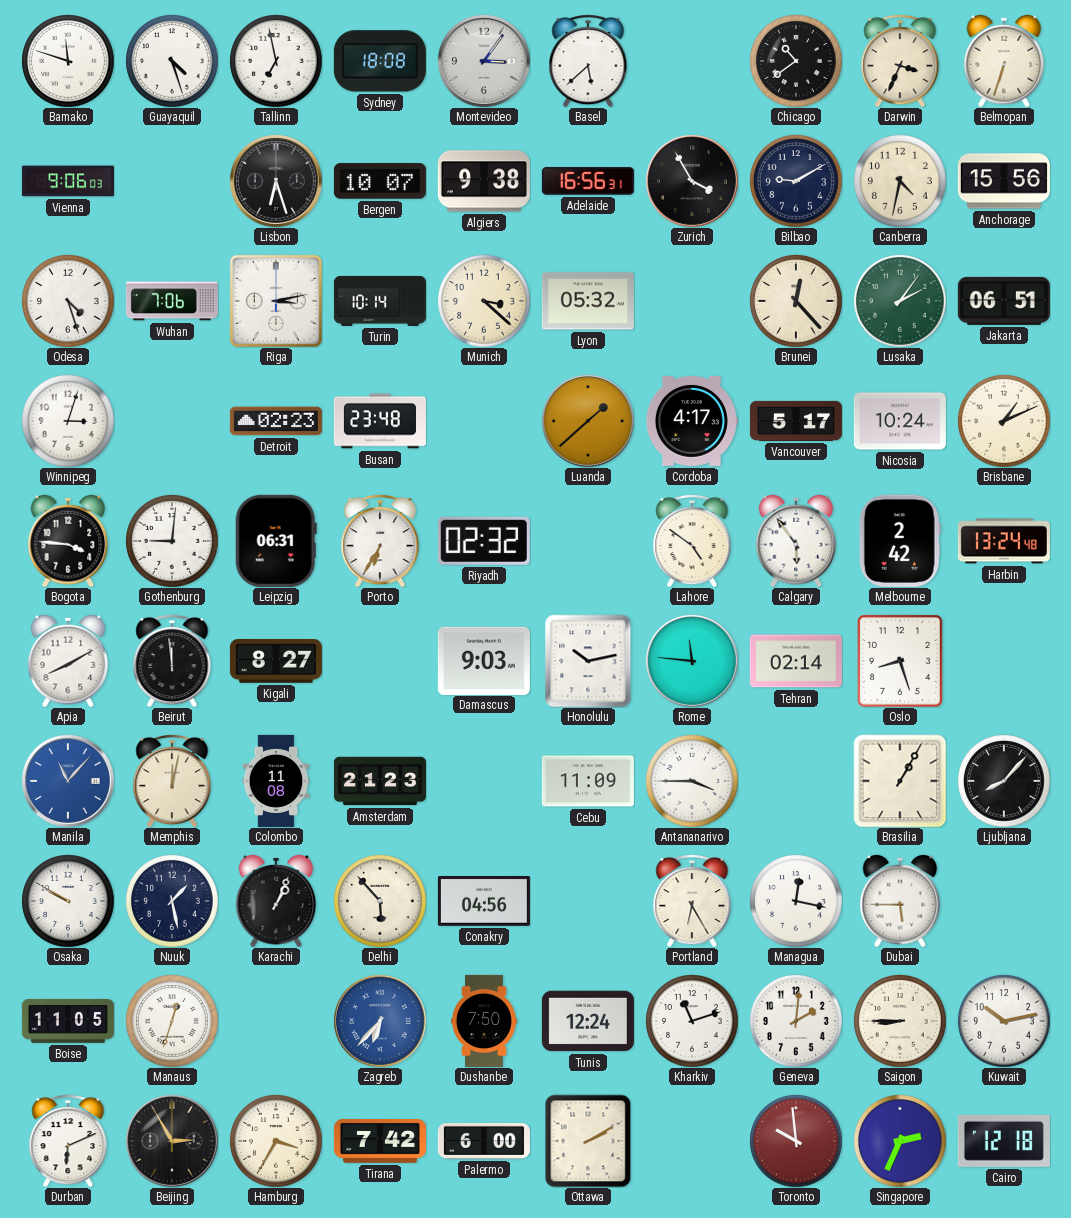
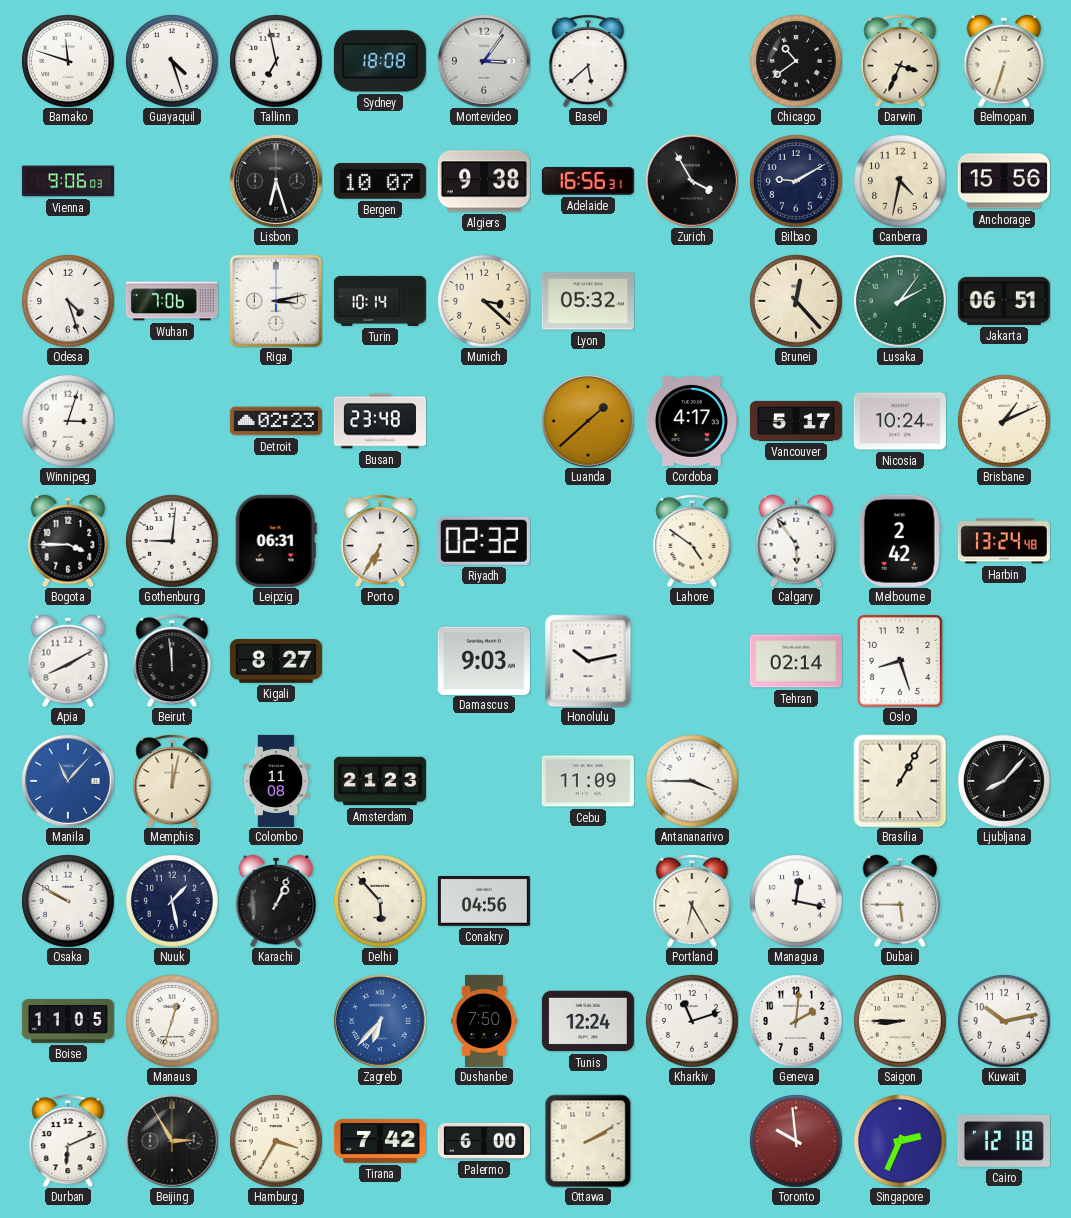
Bogota: 3:46 -> 3:45 (68, 541)
Rome: 11:46 -> none (692, 661)
